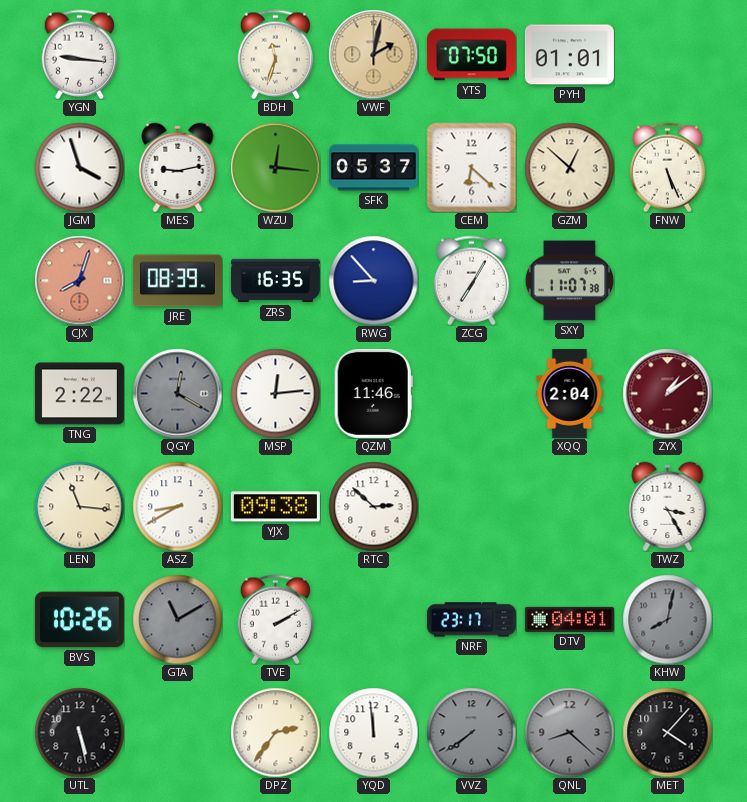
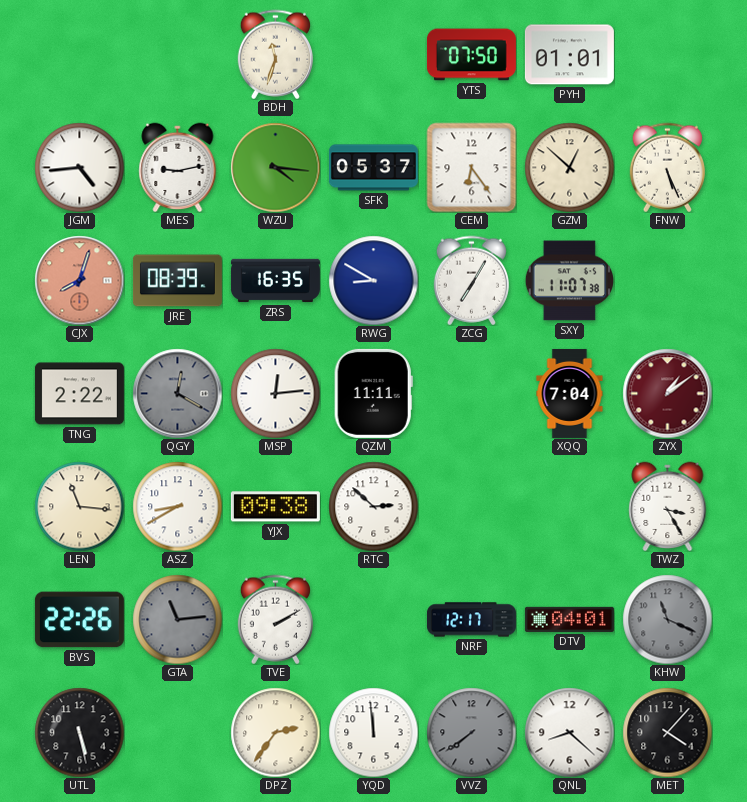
YGN: 9:16 -> none (79, 54)
VWF: 2:02 -> none (373, 54)
JGM: 3:57 -> 4:44 (79, 167)
WZU: 12:16 -> 4:16 (275, 167)
CEM: 6:22 -> 6:24 (471, 167)
RWG: 8:53 -> 8:50 (373, 280)
QZM: 11:46 -> 11:11 (373, 393)
XQQ: 2:04 -> 7:04 (570, 393)
BVS: 10:26 -> 22:26 (79, 620)
GTA: 11:10 -> 11:14 (177, 619)
NRF: 23:17 -> 12:17 (471, 620)
KHW: 8:02 -> 11:19 (667, 619)
QNL dial: grey -> white (569, 732)
